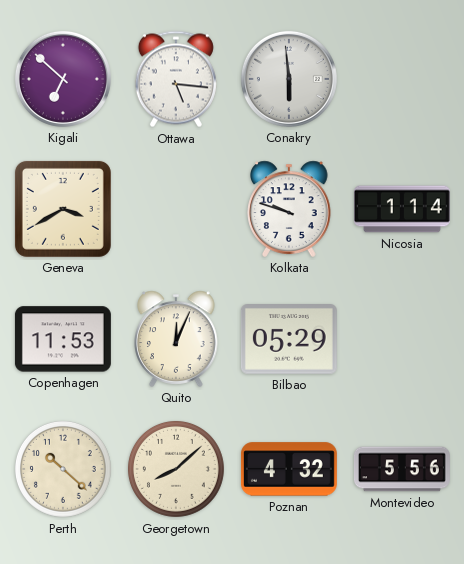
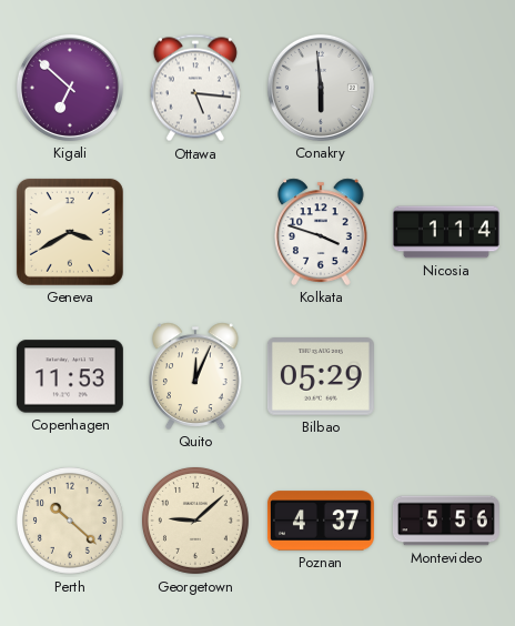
Kolkata: 9:48 -> 3:48 (321, 232)
Georgetown: 8:08 -> 9:08 (195, 521)
Poznan: 4:32 -> 4:37 (321, 521)
